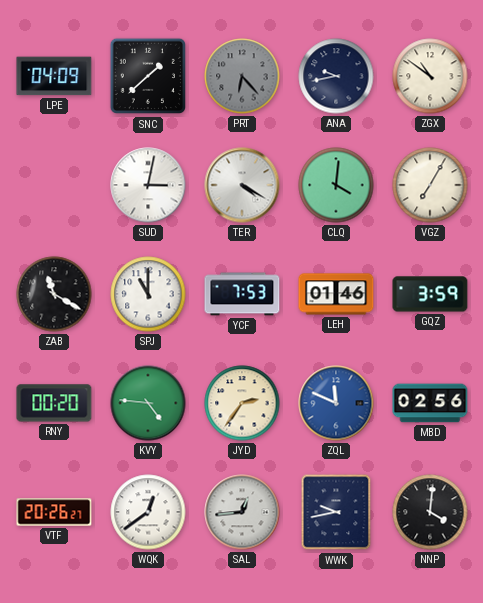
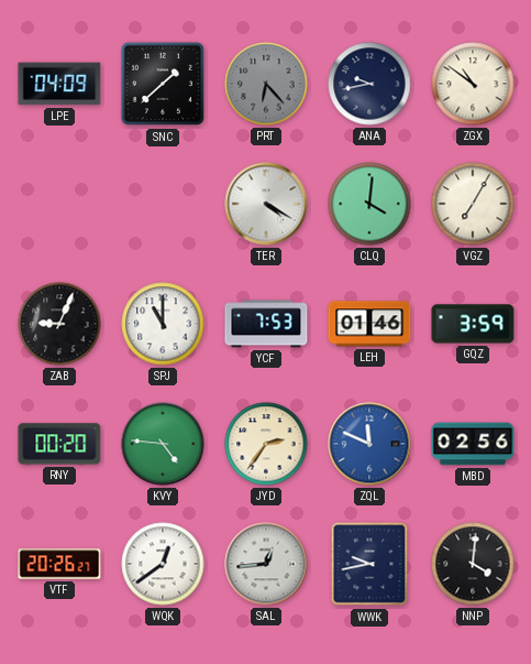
SUD: 3:02 -> none (148, 185)
ZAB: 11:20 -> 9:04 (59, 324)
